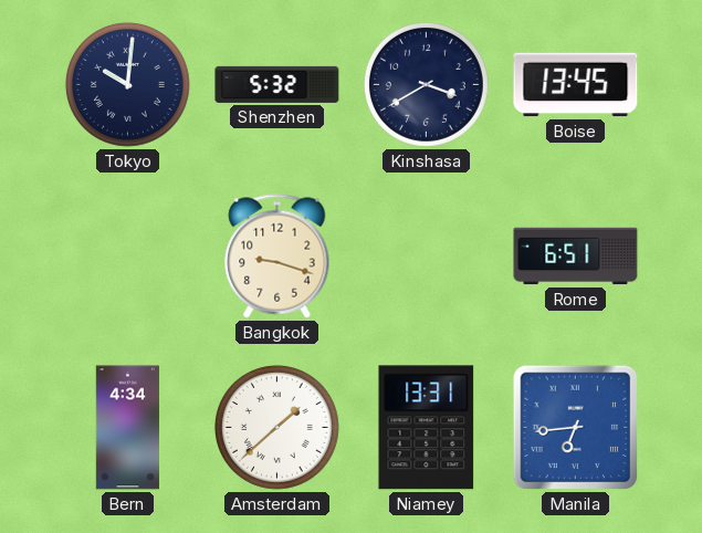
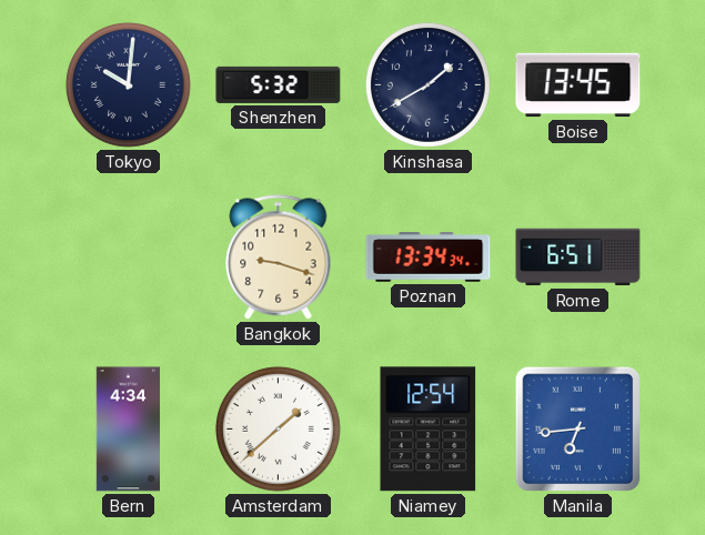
Kinshasa: 3:40 -> 1:40 (427, 84)
Poznan: none -> 13:34 (429, 258)
Niamey: 13:31 -> 12:54 (429, 430)
